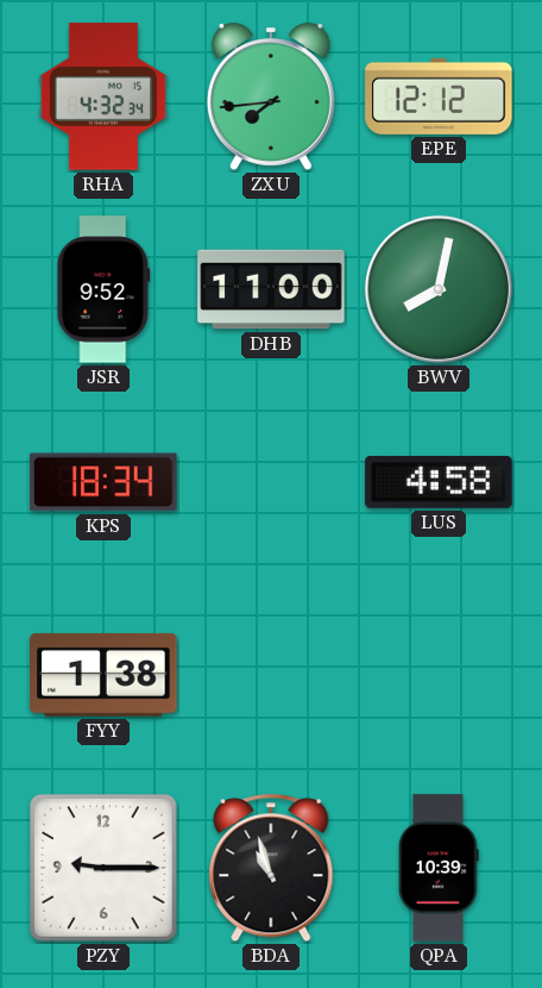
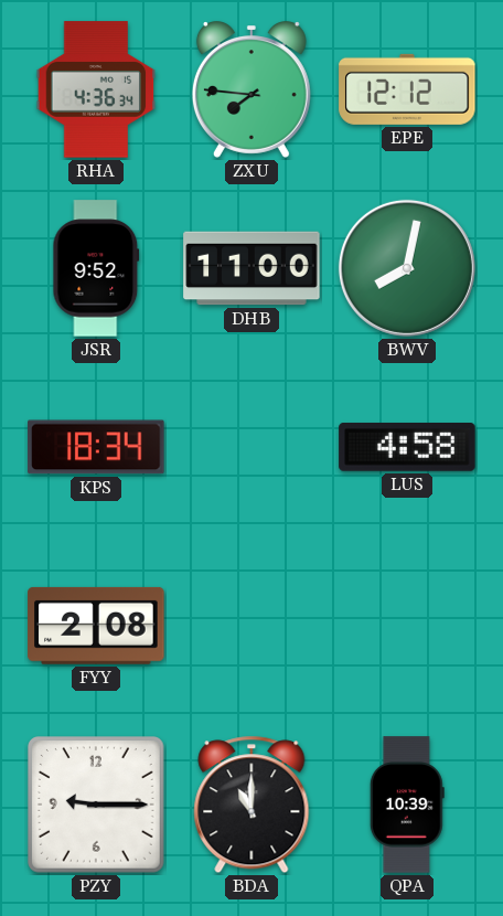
RHA: 4:32 -> 4:36 (96, 89)
ZXU: 7:44 -> 7:46 (251, 89)
FYY: 1:38 -> 2:08 (96, 626)
BDA: 10:57 -> 11:00 (251, 805)
